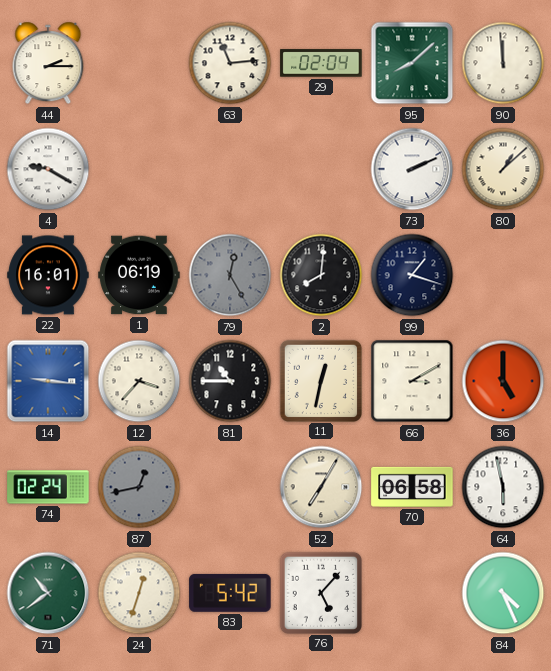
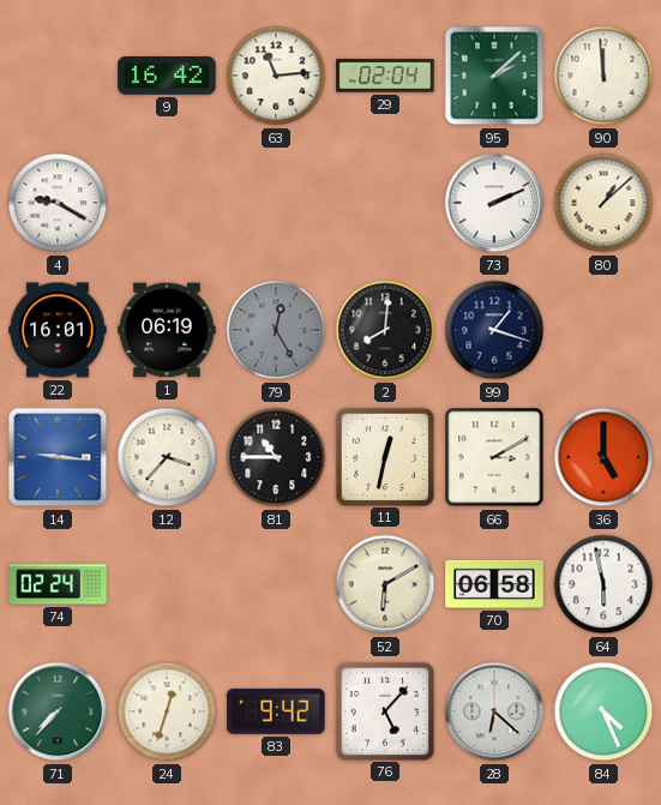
44: 2:15 -> none (48, 63)
9: none -> 16:42 (167, 76)
95: 8:08 -> 2:08 (494, 76)
87: 12:43 -> none (139, 487)
52: 7:05 -> 6:10 (385, 584)
71: 10:39 -> 7:37 (58, 711)
83: 5:42 -> 9:42 (276, 711)
28: none -> 6:22 (494, 711)
